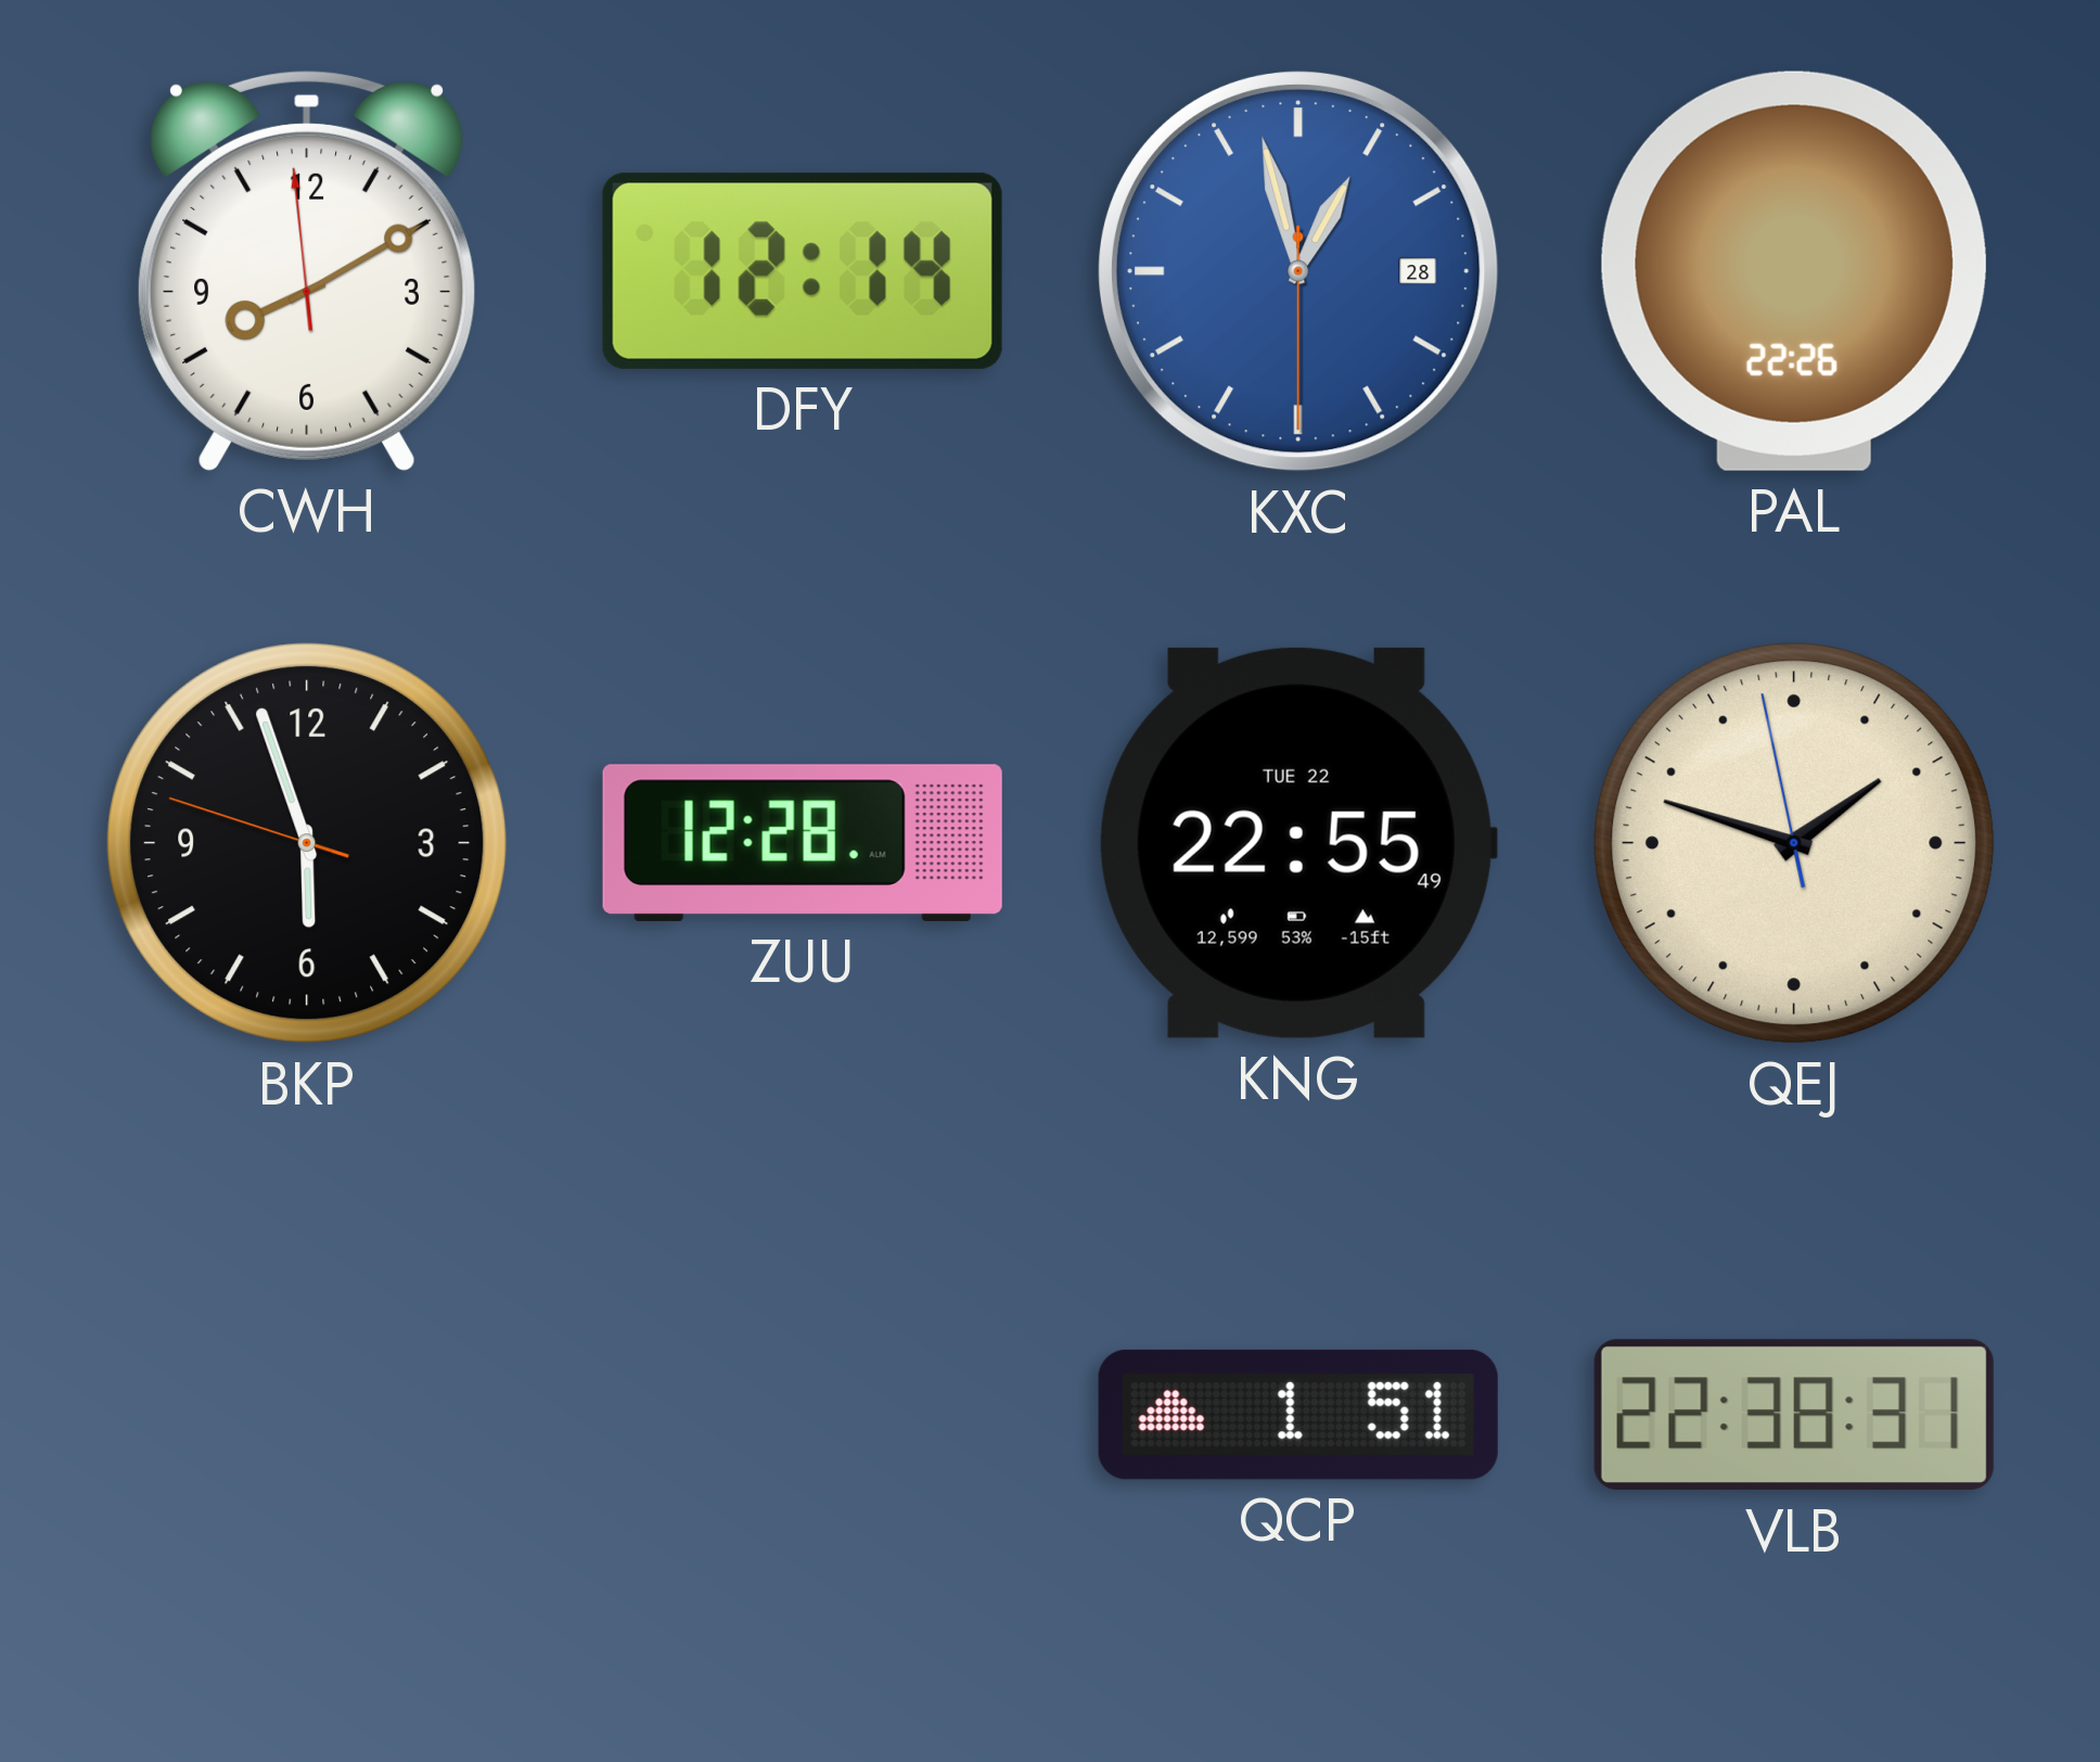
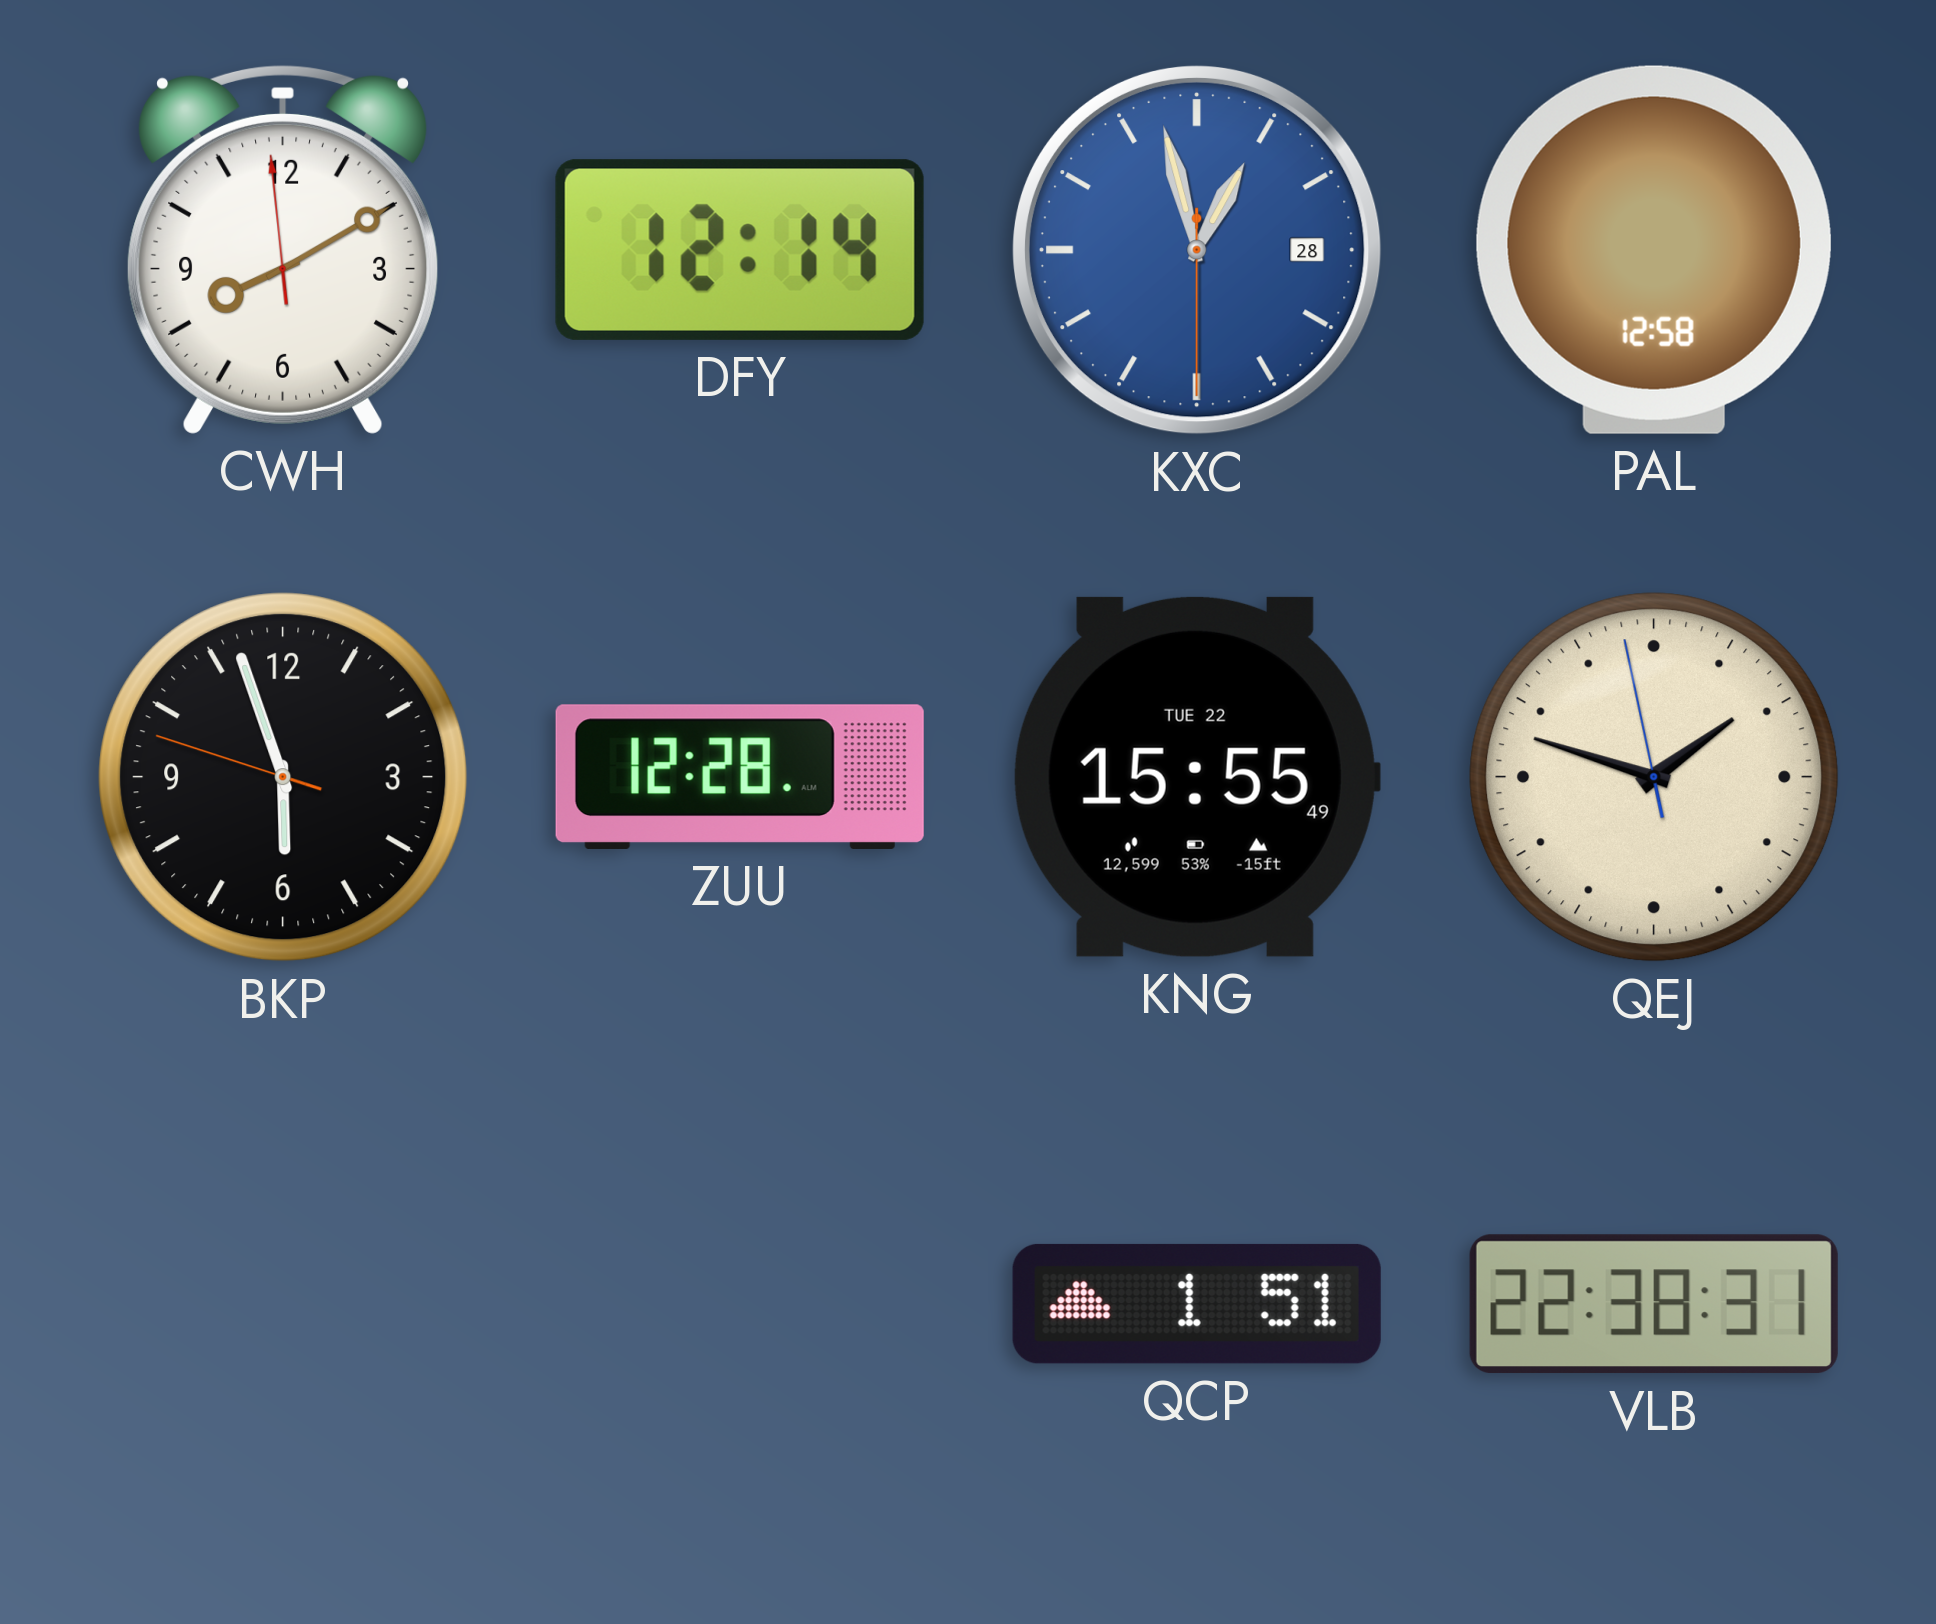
PAL: 22:26 -> 12:58 (1654, 250)
KNG: 22:55 -> 15:55 (1196, 777)
